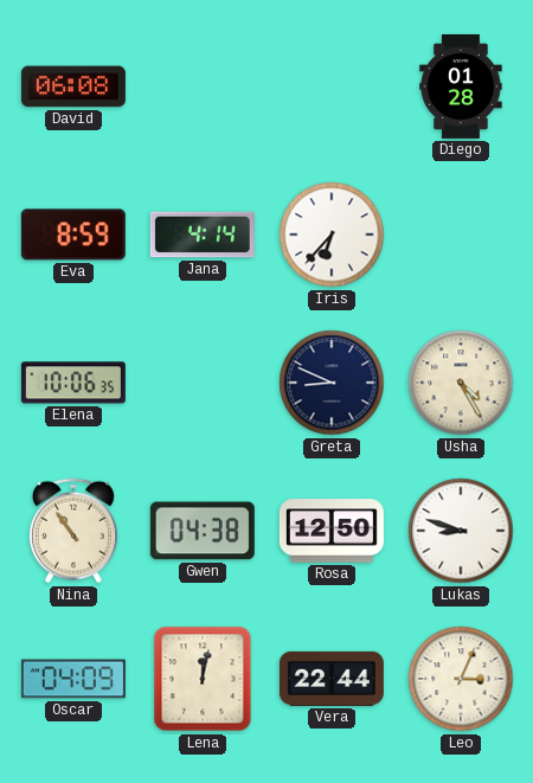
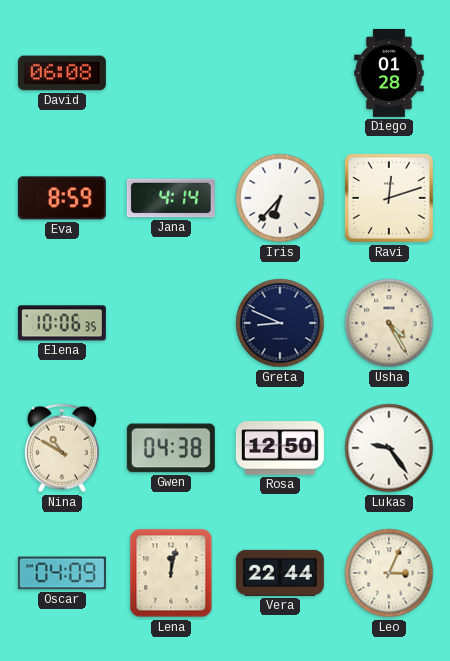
Ravi: none -> 12:12 (389, 198)
Nina: 10:54 -> 10:50 (62, 448)
Lukas: 8:48 -> 9:24 (389, 448)
